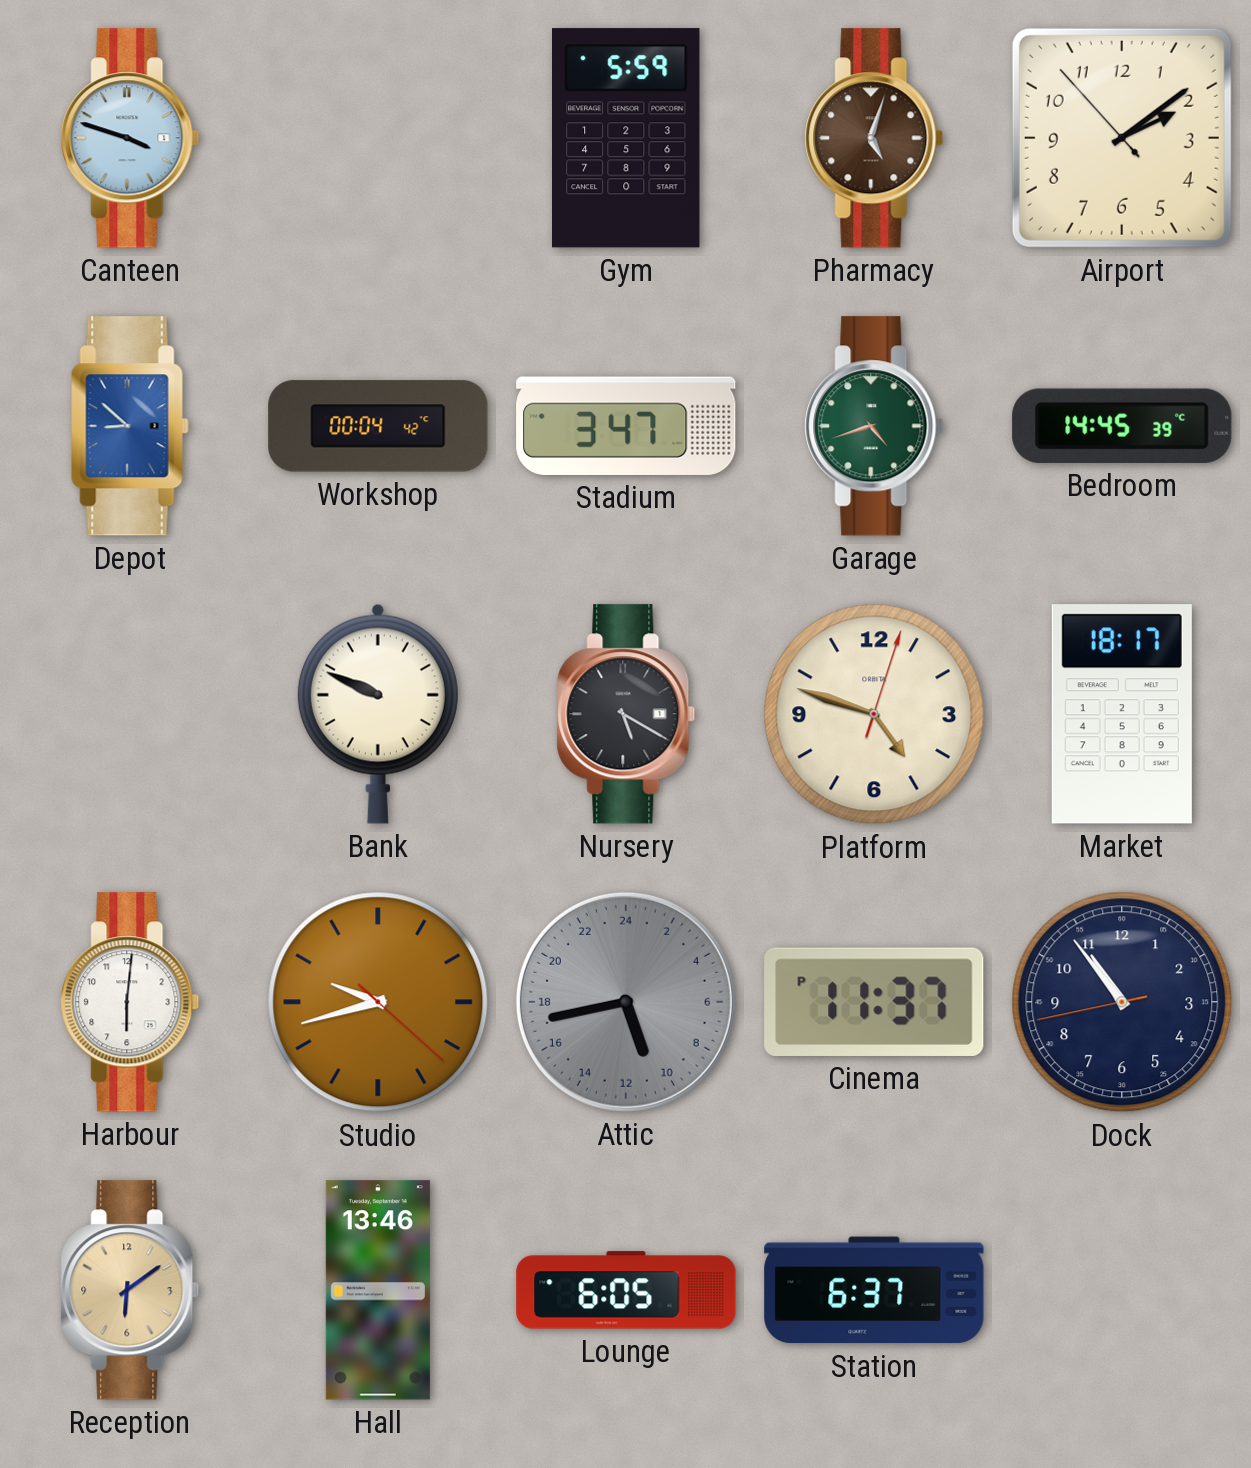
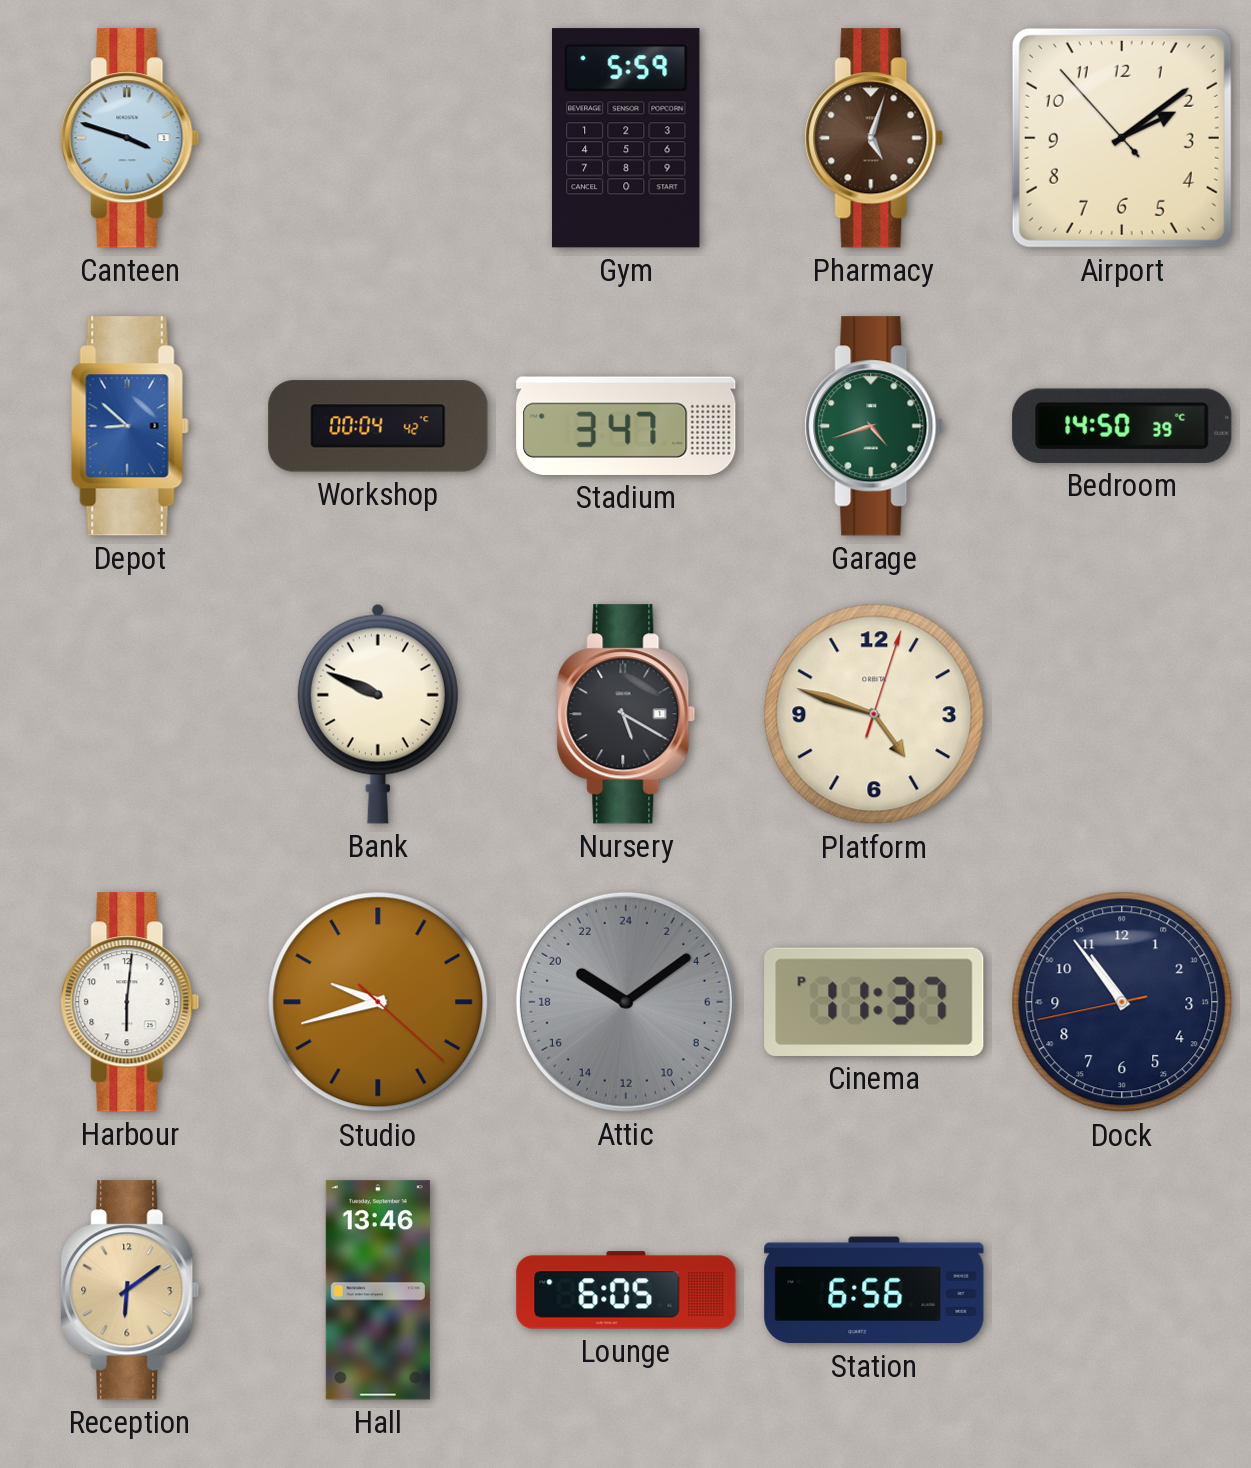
Bedroom: 14:45 -> 14:50 (1122, 426)
Market: 18:17 -> none (1122, 714)
Attic: 10:43 -> 20:09 (626, 1002)
Station: 6:37 -> 6:56 (874, 1290)
